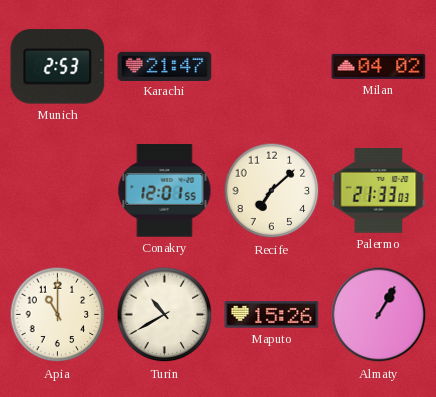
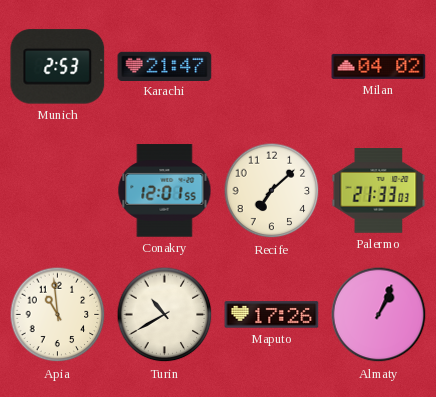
Apia: 11:00 -> 10:59 (58, 315)
Maputo: 15:26 -> 17:26 (272, 315)
Almaty: 1:05 -> 1:04 (379, 315)
